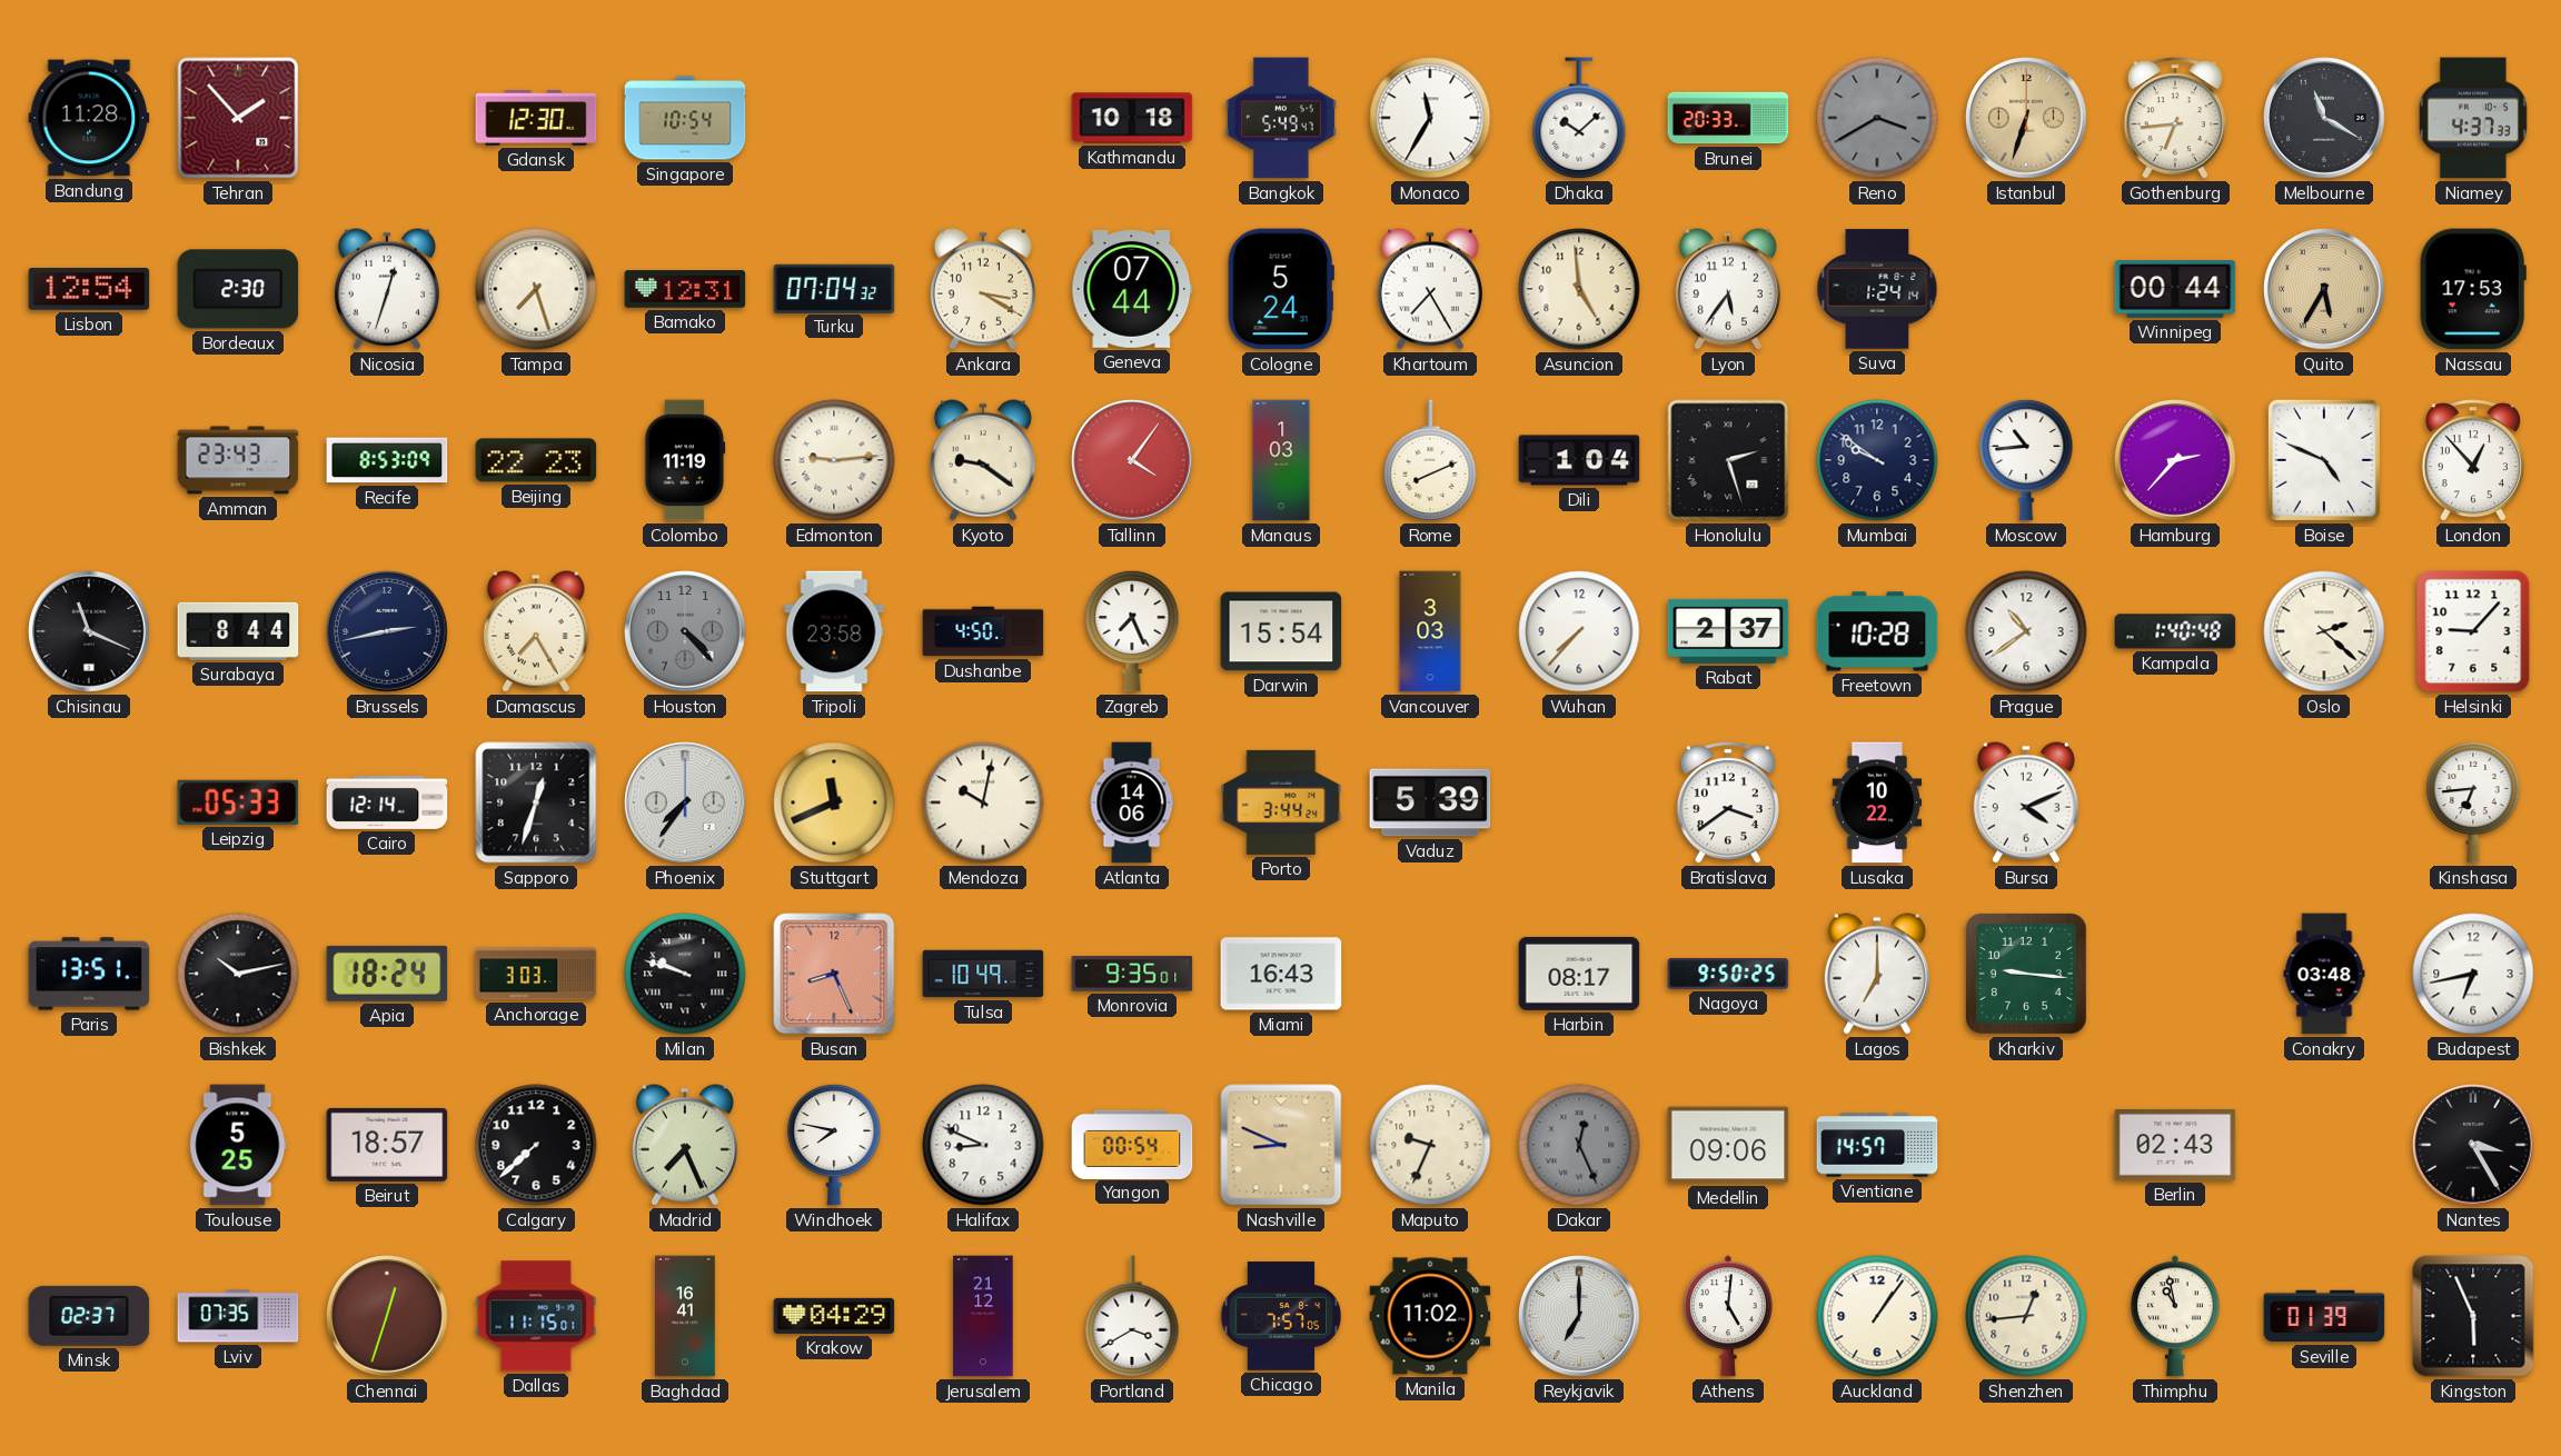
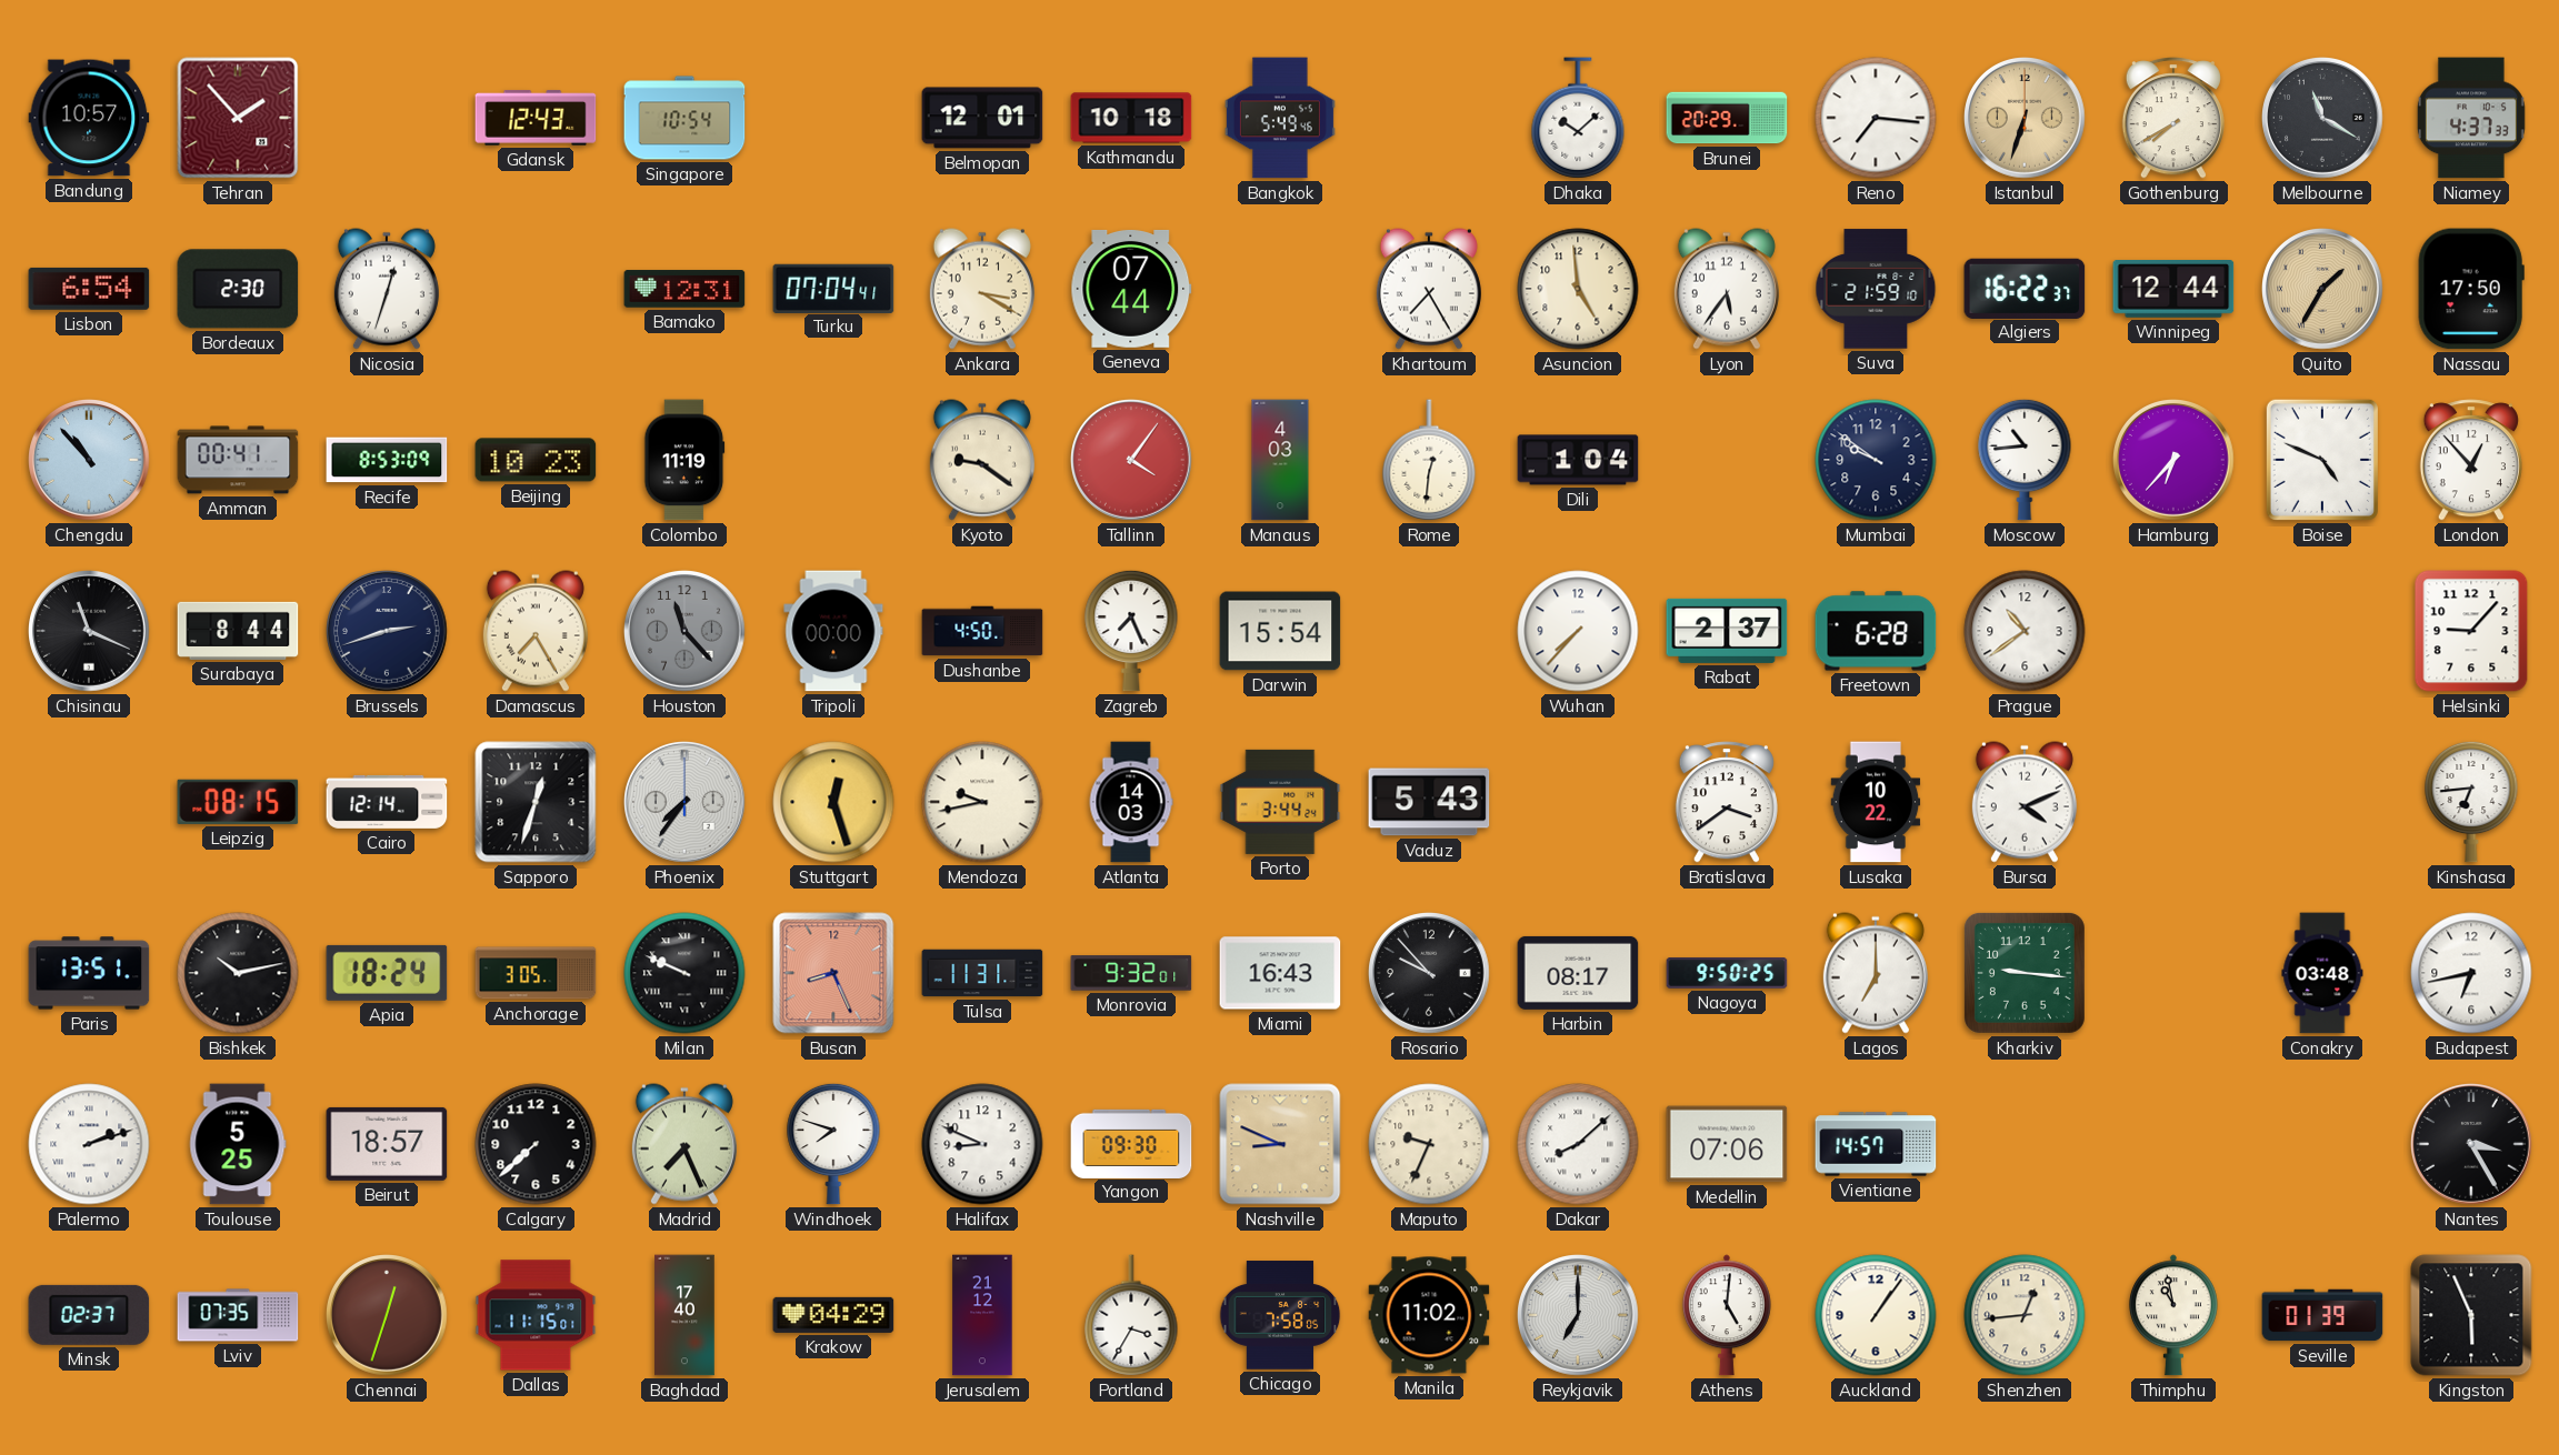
Bandung: 11:28 -> 10:57 (89, 118)
Gdansk: 12:30 -> 12:43 (536, 118)
Belmopan: none -> 12:01 (982, 118)
Bangkok: 5:49:47 -> 5:49:46 (1280, 118)
Monaco: 11:35 -> none (1430, 118)
Brunei: 20:33 -> 20:29 (1727, 118)
Reno: 3:40 -> 7:16 (1876, 118)
Reno dial: grey -> white (1876, 118)
Gothenburg: 6:44 -> 7:40 (2173, 118)
Lisbon: 12:54 -> 6:54 (89, 289)
Tampa: 7:27 -> none (536, 289)
Turku: 07:04:32 -> 07:04:41 (833, 288)
Cologne: 5:24 -> none (1281, 289)
Suva: 1:24 -> 21:59 (1876, 289)
Algiers: none -> 16:22 (2025, 288)
Winnipeg: 00:44 -> 12:44 (2173, 290)
Quito: 5:35 -> 1:35 (2323, 290)
Nassau: 17:53 -> 17:50 (2471, 289)
Chengdu: none -> 10:53 (90, 461)
Amman: 23:43 -> 00:41 (238, 460)
Beijing: 22:23 -> 10:23 (536, 460)
Edmonton: 9:14 -> none (834, 460)
Manaus: 1:03 -> 4:03 (1280, 460)
Rome: 8:11 -> 12:31 (1429, 460)
Honolulu: 2:27 -> none (1728, 460)
Hamburg: 2:37 -> 6:37 (2175, 461)
Brussels: 2:43 -> 2:42 (388, 632)
Houston: 4:23 -> 11:23 (686, 632)
Tripoli: 23:58 -> 00:00 (833, 631)
Vancouver: 3:03 -> none (1430, 631)
Freetown: 10:28 -> 6:28 (1876, 631)
Kampala: 1:40 -> none (2175, 631)
Oslo: 2:22 -> none (2324, 631)
Leipzig: 05:33 -> 08:15 (238, 802)
Stuttgart: 11:41 -> 12:27 (833, 802)
Mendoza: 10:02 -> 9:43 (982, 802)
Atlanta: 14:06 -> 14:03 (1131, 802)
Vaduz: 5:39 -> 5:43 (1429, 802)
Anchorage: 3:03 -> 3:05 (536, 973)
Milan: 9:48 -> 9:49 (684, 973)
Tulsa: 10:49 -> 11:31 (982, 973)
Monrovia: 9:35 -> 9:32 (1131, 973)
Rosario: none -> 9:53 (1430, 974)
Palermo: none -> 2:12 (89, 1144)
Windhoek: 7:47 -> 7:48 (833, 1144)
Yangon: 00:54 -> 09:30 (1131, 1143)
Dakar: 12:26 -> 8:08 (1578, 1144)
Dakar dial: grey -> white (1578, 1144)
Medellin: 09:06 -> 07:06 (1727, 1144)
Berlin: 02:43 -> none (2175, 1146)
Baghdad: 16:41 -> 17:40 (684, 1315)
Portland: 3:40 -> 3:35 (1131, 1315)
Chicago: 7:57 -> 7:58 (1280, 1315)
